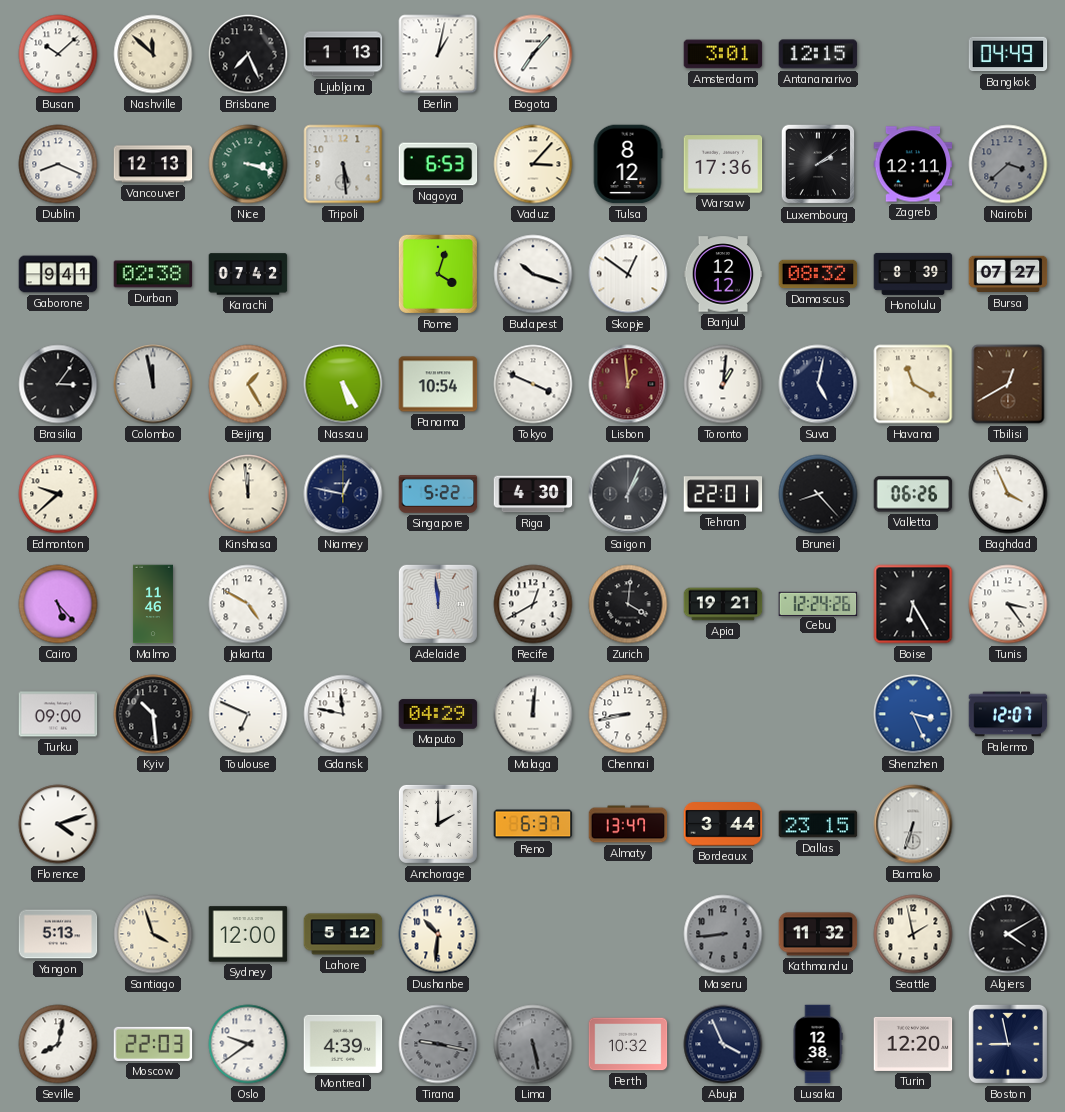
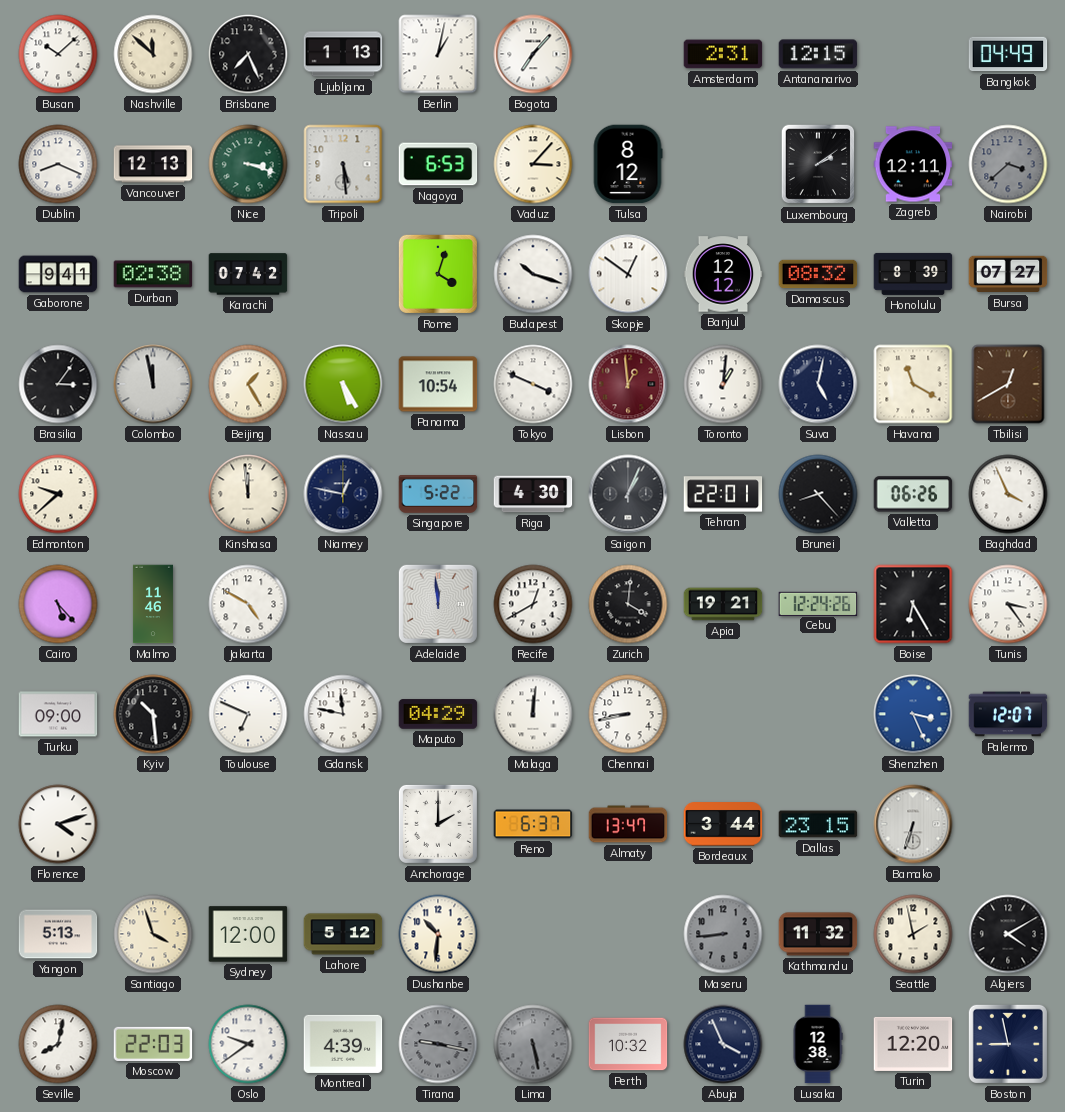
Amsterdam: 3:01 -> 2:31 (723, 54)
Warsaw: 17:36 -> none (723, 164)
